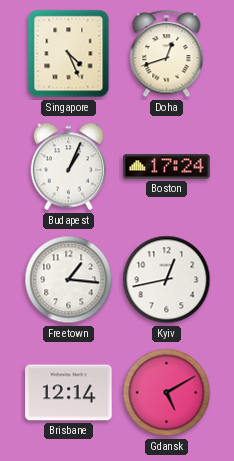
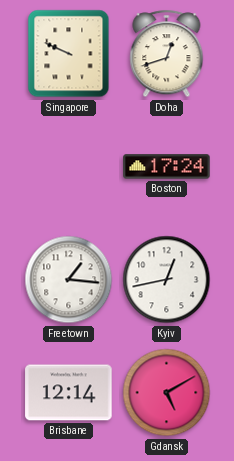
Singapore: 4:26 -> 9:49 (69, 54)
Budapest: 1:04 -> none (69, 167)
